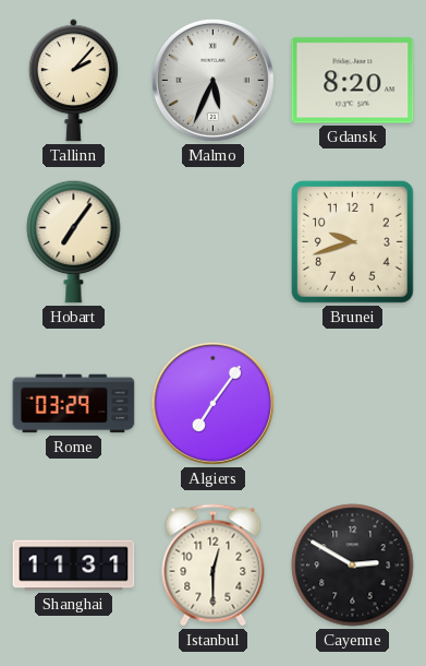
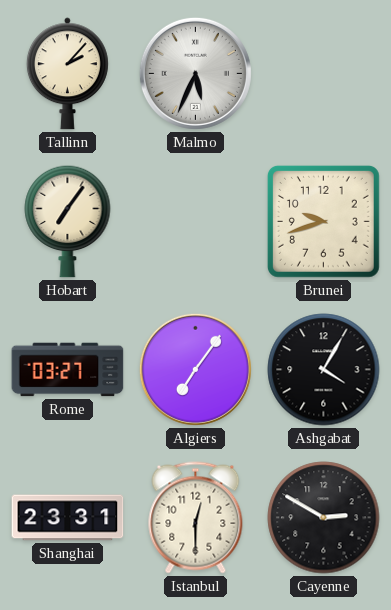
Gdansk: 8:20 -> none (353, 81)
Rome: 03:29 -> 03:27 (68, 370)
Ashgabat: none -> 4:05 (324, 370)
Shanghai: 11:31 -> 23:31 (68, 518)
